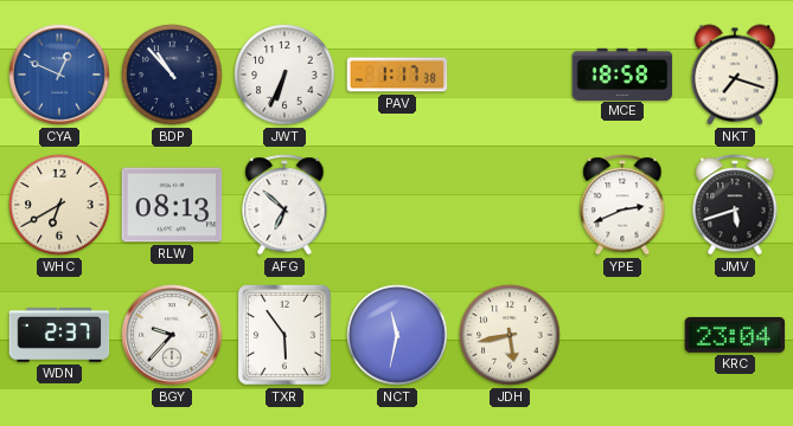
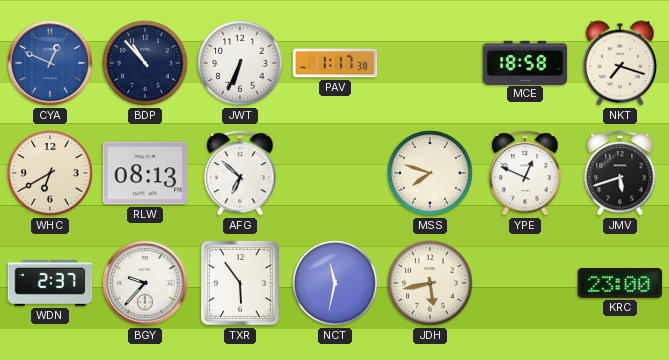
MSS: none -> 7:48 (430, 173)
YPE: 2:41 -> 12:49 (525, 173)
KRC: 23:04 -> 23:00 (620, 283)
